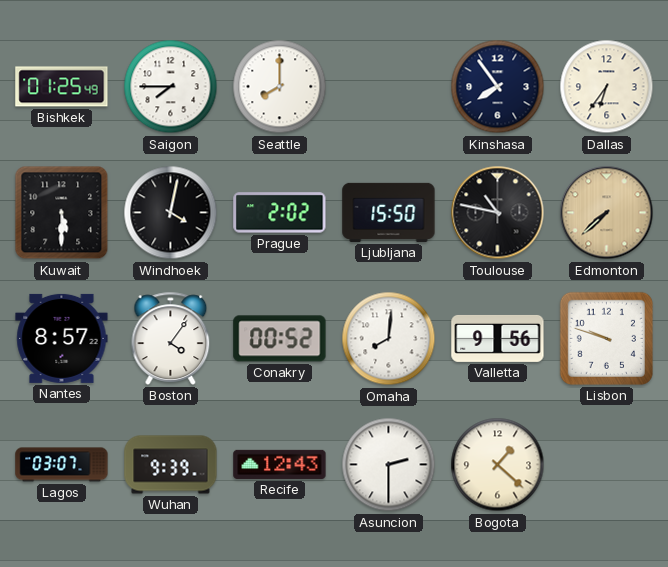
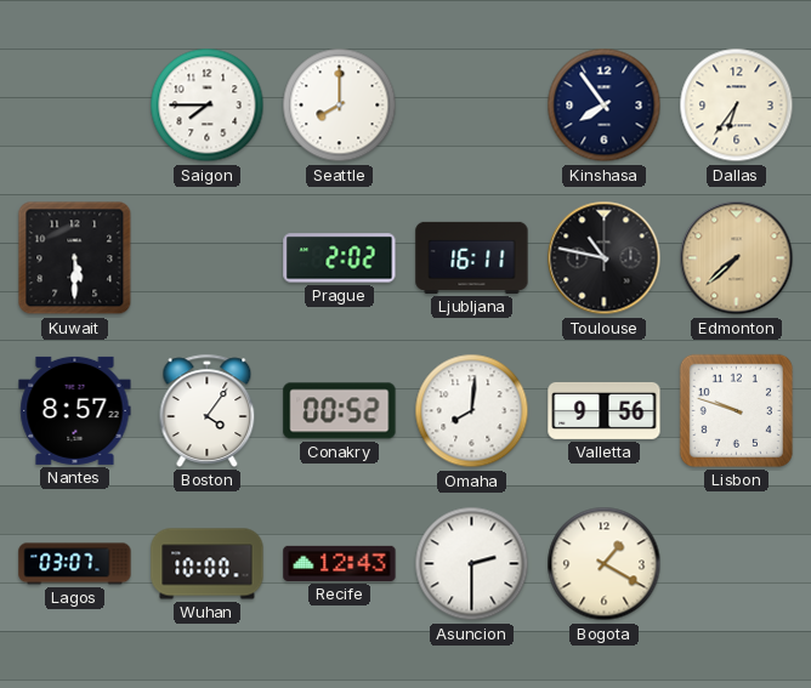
Bishkek: 01:25 -> none (62, 87)
Windhoek: 4:02 -> none (171, 213)
Ljubljana: 15:50 -> 16:11 (472, 257)
Wuhan: 9:39 -> 10:00 (208, 564)
Bogota: 1:22 -> 1:20 (605, 564)
